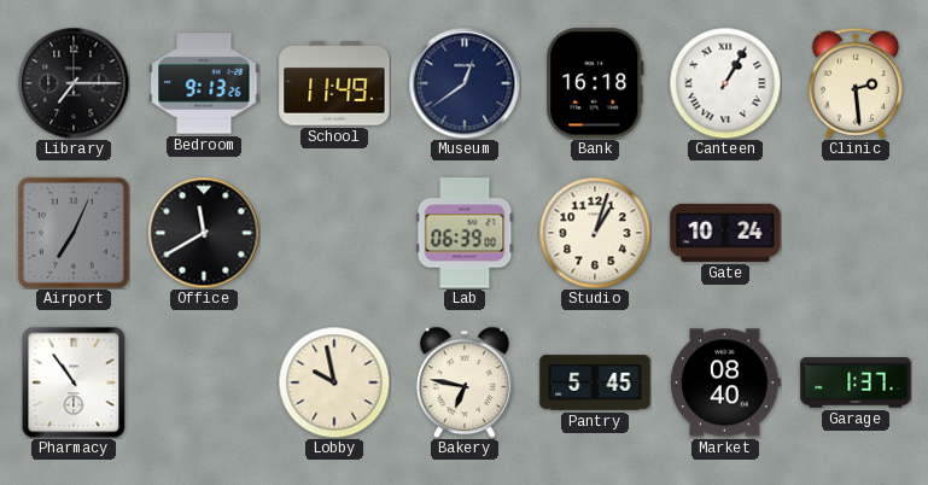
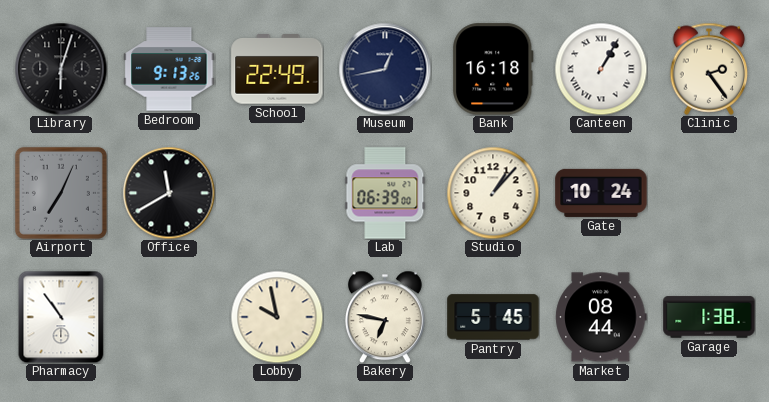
Library: 7:15 -> 6:03 (61, 69)
School: 11:49 -> 22:49 (277, 69)
Museum: 12:39 -> 12:43 (385, 69)
Clinic: 2:29 -> 2:24 (709, 69)
Studio: 1:03 -> 1:07 (493, 193)
Market: 08:40 -> 08:44 (601, 317)
Garage: 1:37 -> 1:38 (709, 317)
